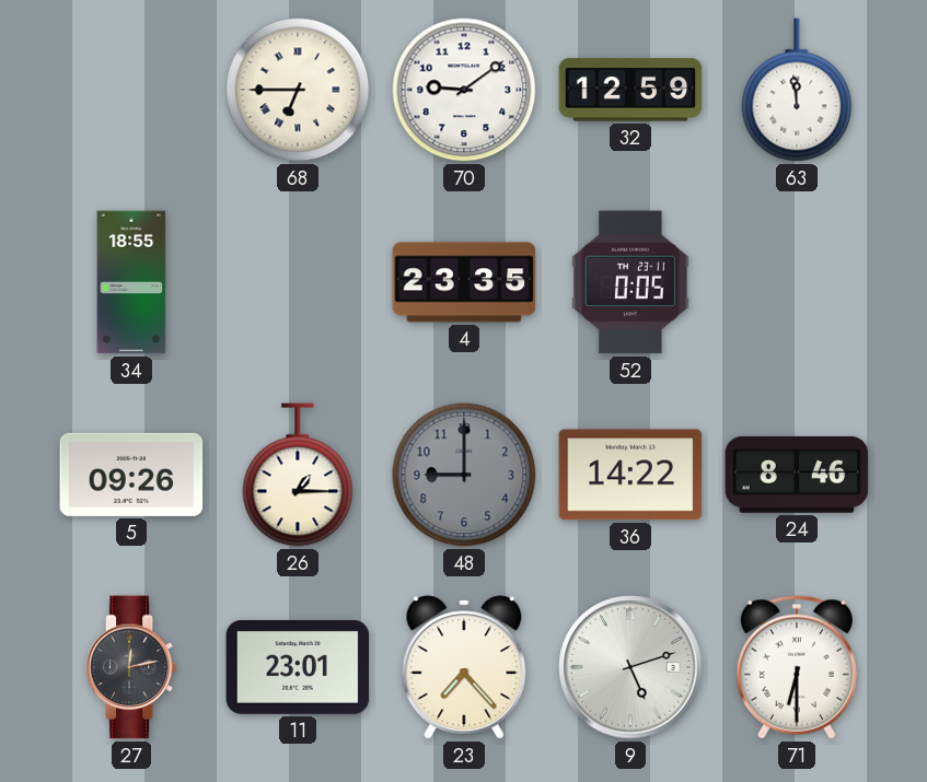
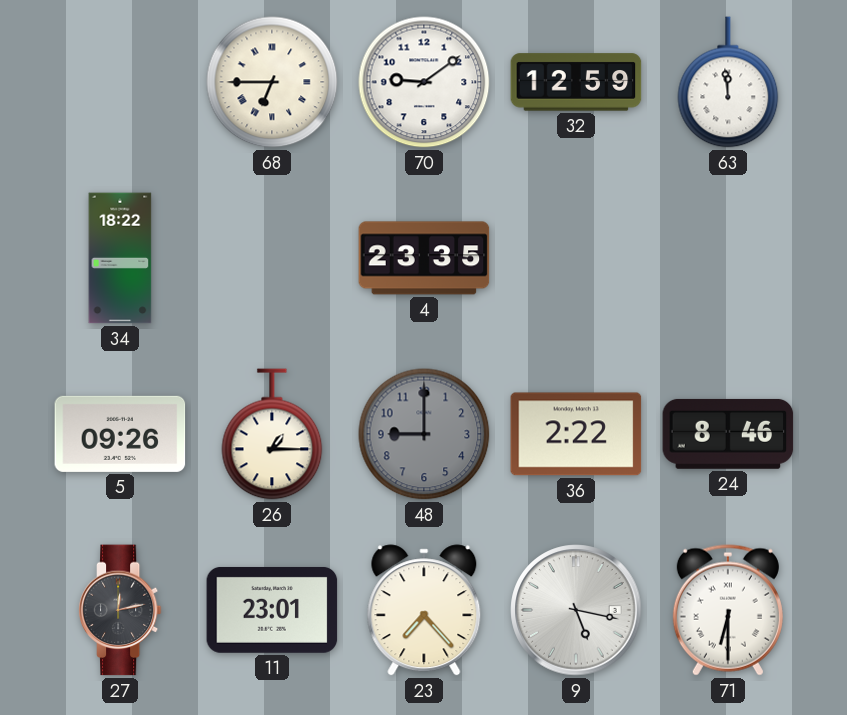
34: 18:55 -> 18:22 (120, 258)
52: 0:05 -> none (630, 282)
36: 14:22 -> 2:22 (576, 434)
9: 5:12 -> 5:17 (576, 610)
